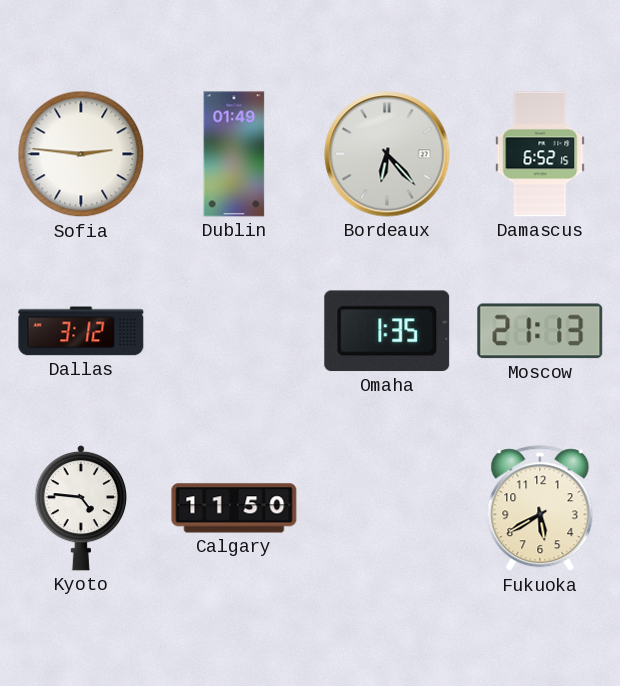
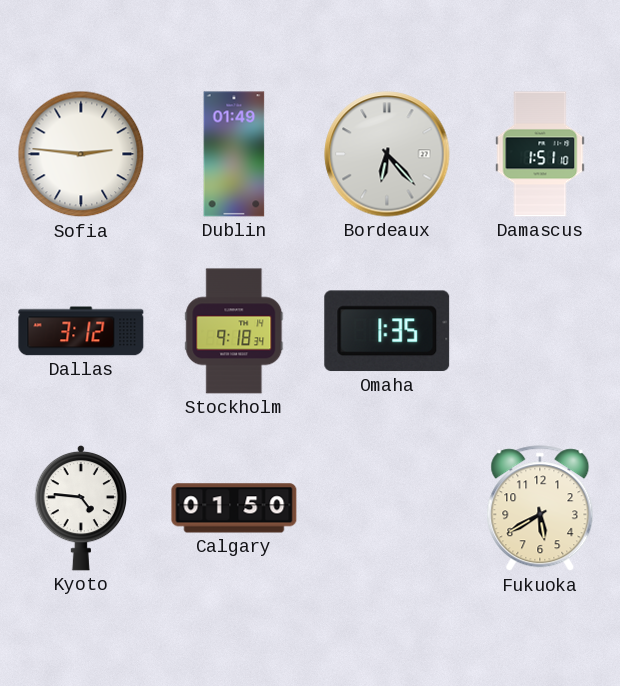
Damascus: 6:52 -> 1:51 (540, 154)
Stockholm: none -> 9:18 (234, 331)
Moscow: 21:13 -> none (540, 331)
Calgary: 11:50 -> 01:50 (234, 508)
